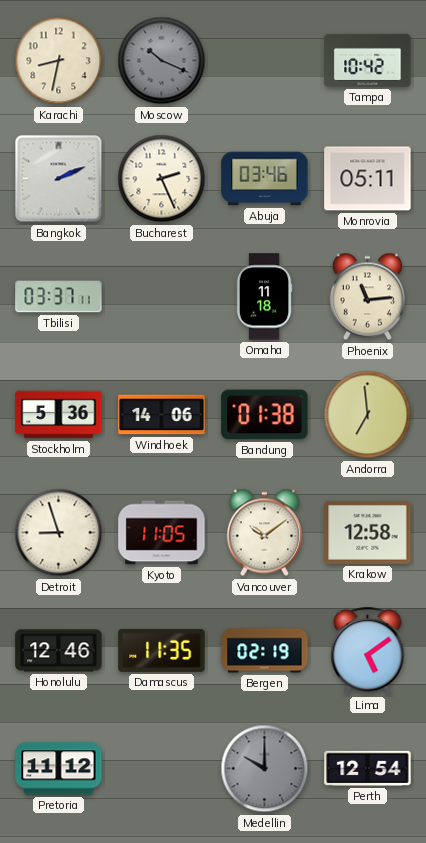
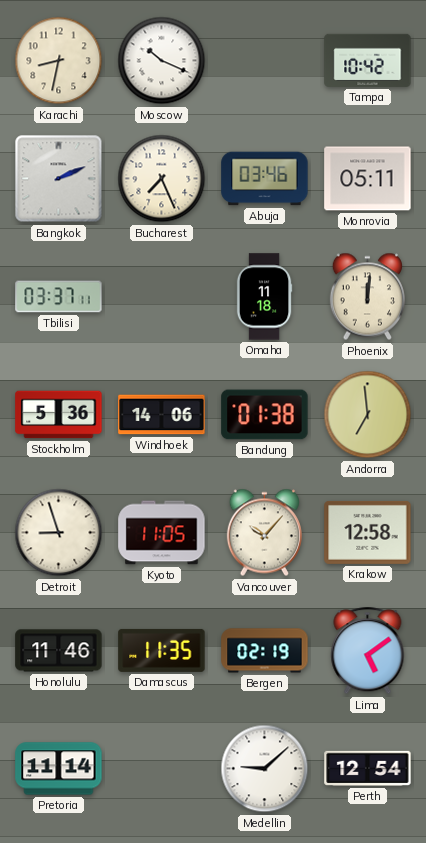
Moscow dial: grey -> white (162, 61)
Bucharest: 2:26 -> 7:26 (162, 179)
Phoenix: 11:14 -> 12:01 (367, 297)
Vancouver: 10:09 -> 10:07 (264, 533)
Honolulu: 12:46 -> 11:46 (59, 651)
Pretoria: 11:12 -> 11:14 (59, 769)
Medellin: 10:00 -> 9:08 (265, 769)
Medellin dial: grey -> white (265, 769)
